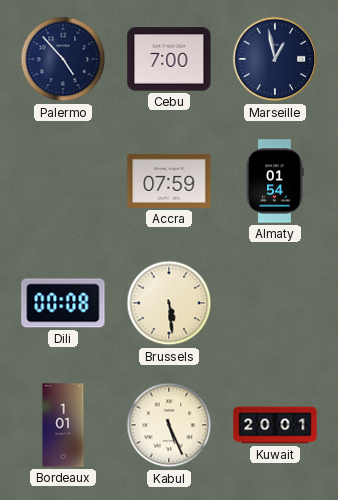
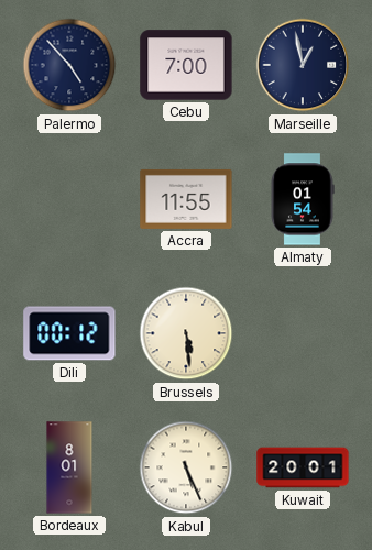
Accra: 07:59 -> 11:55 (186, 199)
Dili: 00:08 -> 00:12 (69, 333)
Bordeaux: 1:01 -> 8:01 (69, 468)
